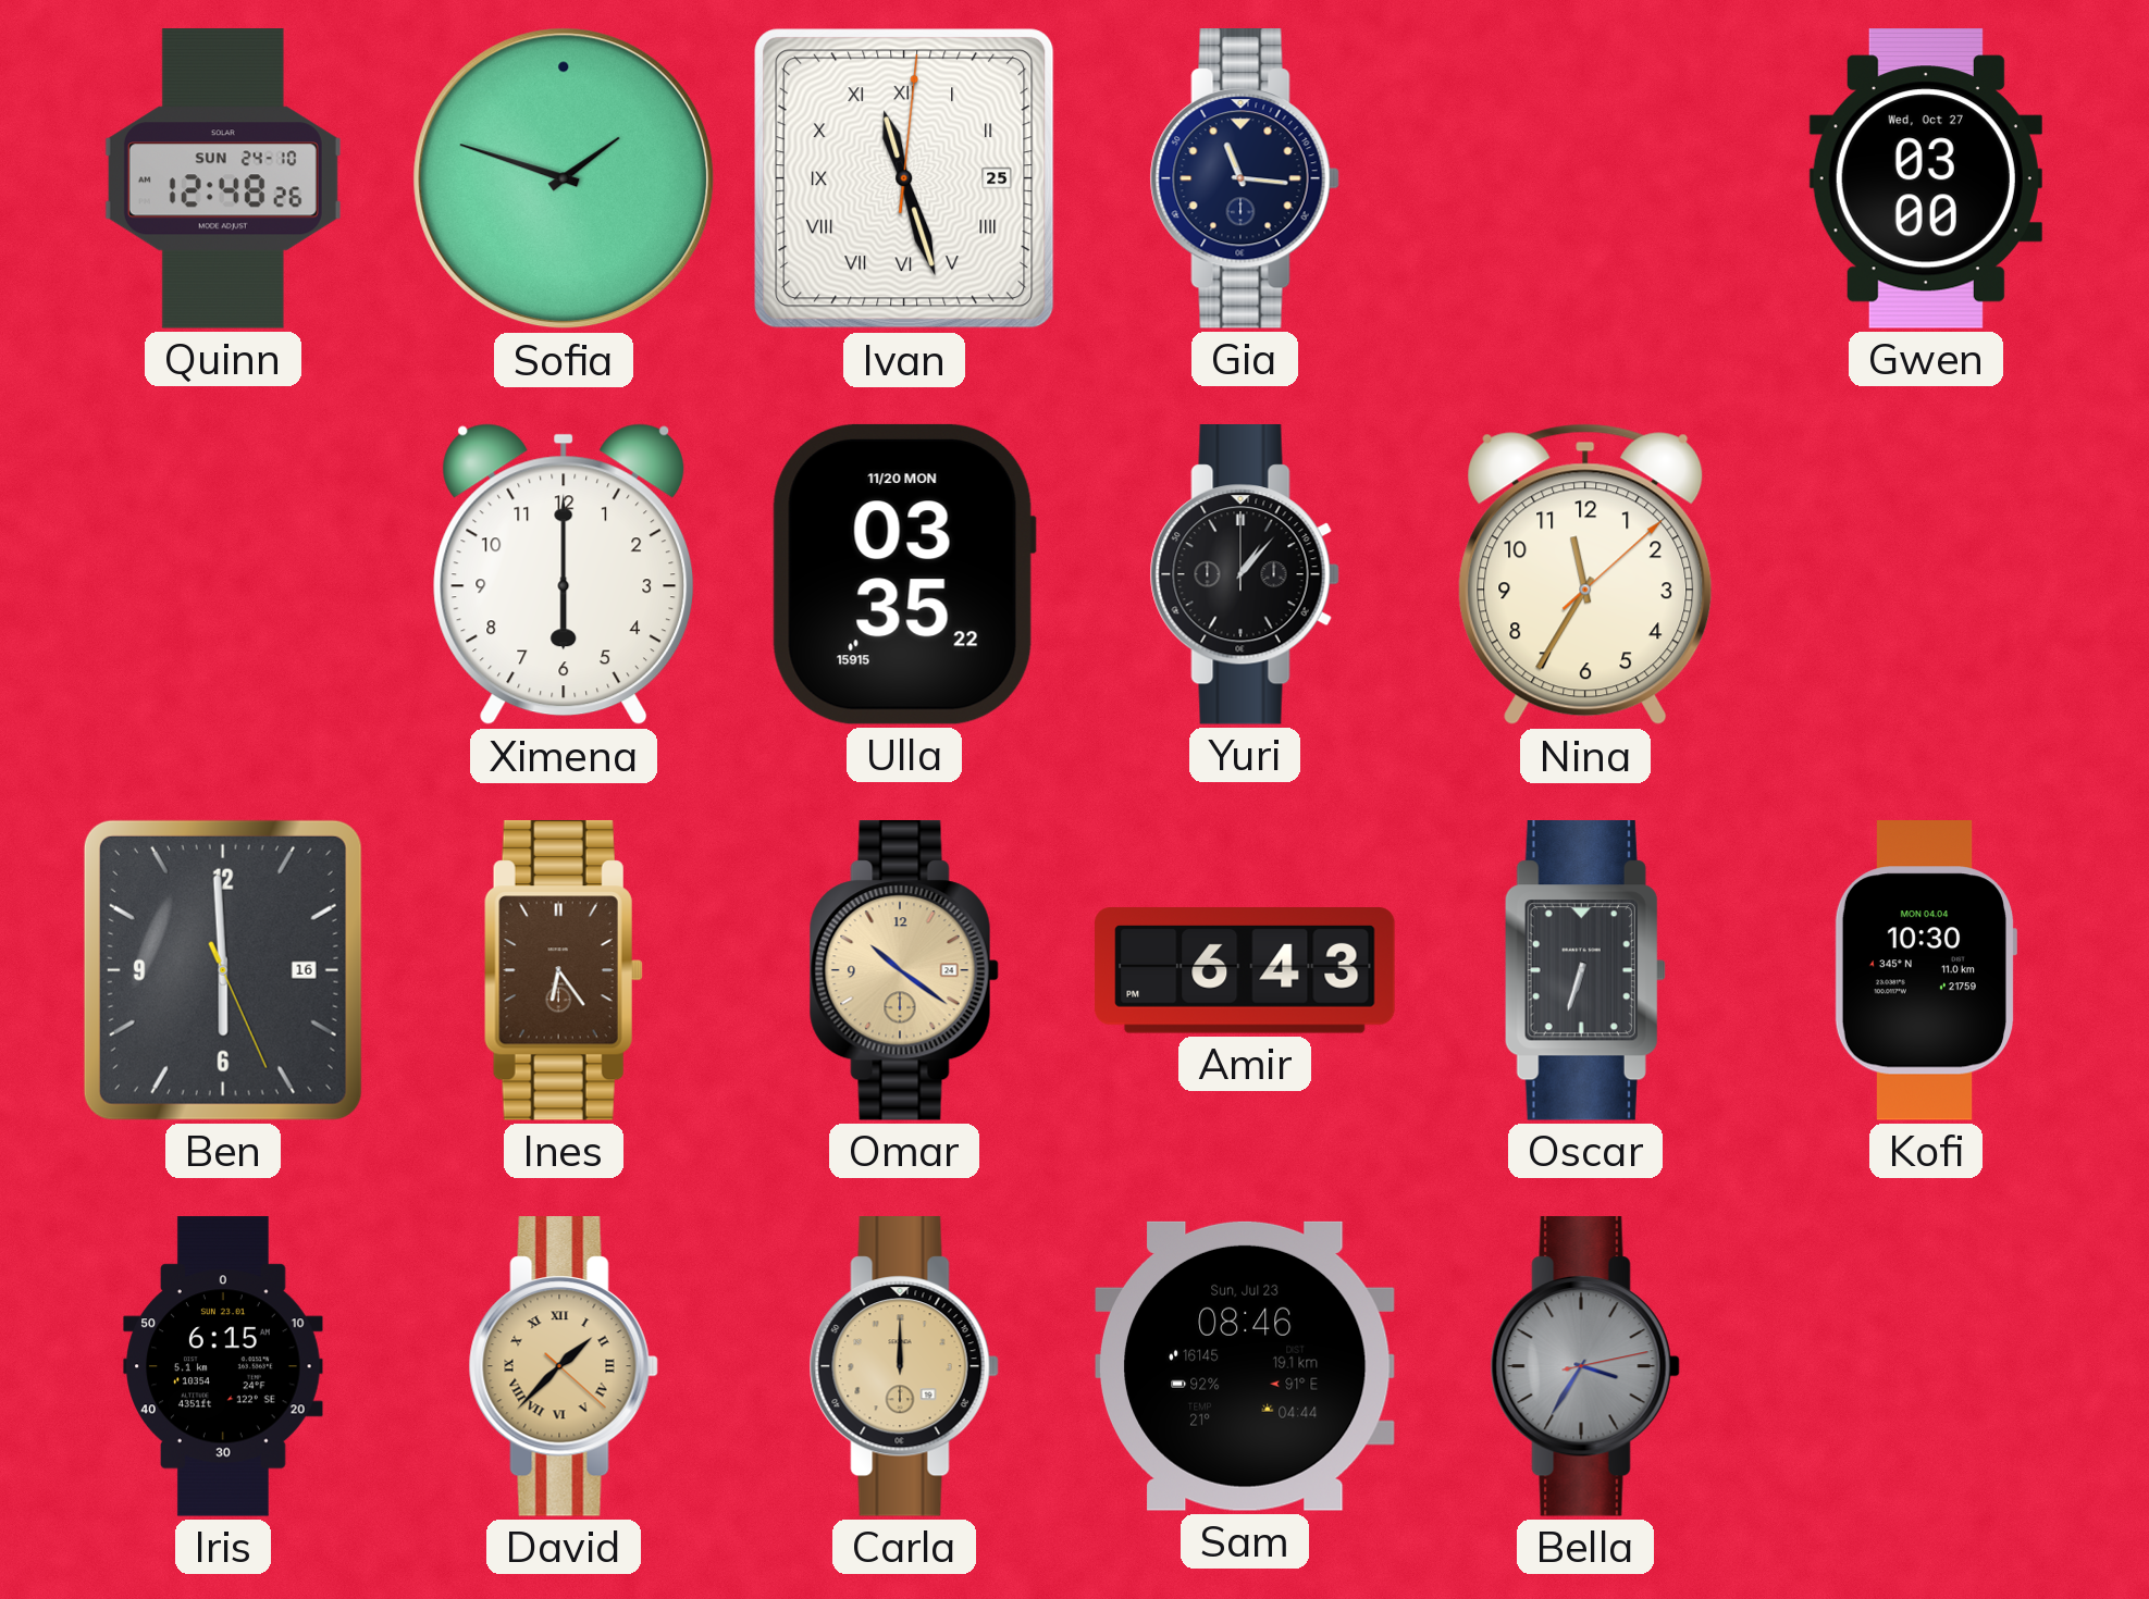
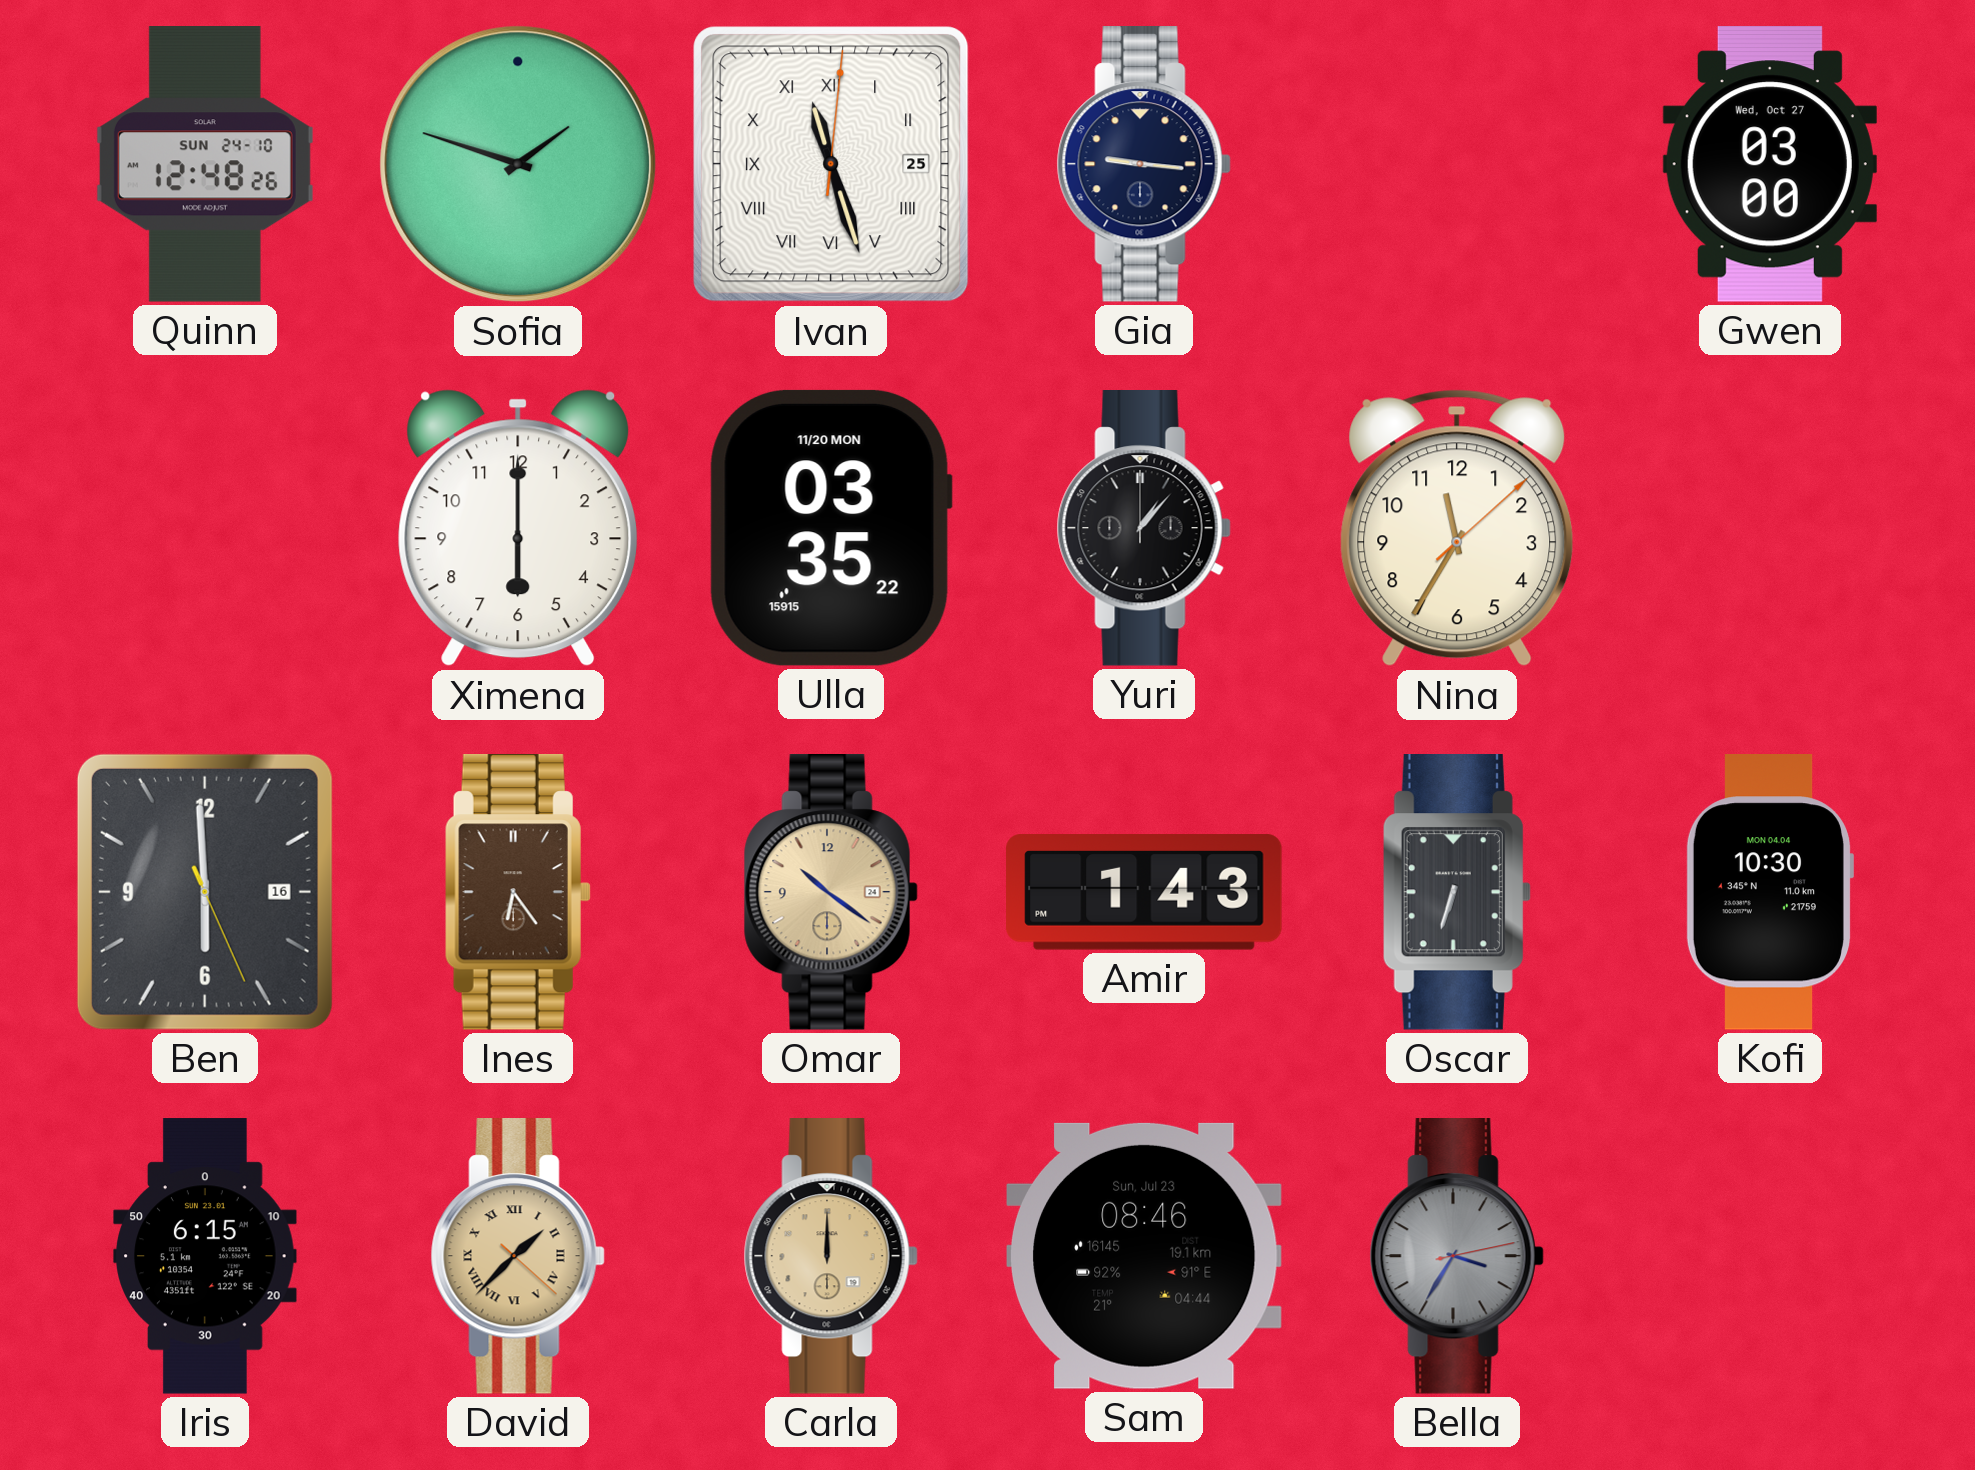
Gia: 11:16 -> 9:16 (1144, 165)
Amir: 6:43 -> 1:43 (1144, 892)
